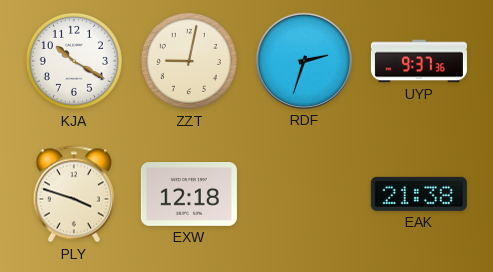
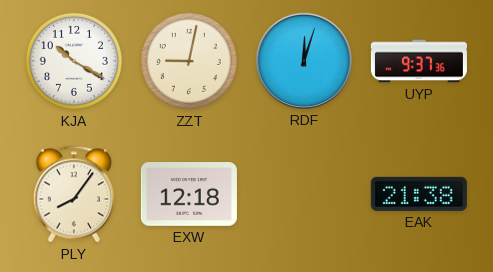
RDF: 2:33 -> 12:03 (304, 61)
PLY: 3:48 -> 8:06 (73, 194)
